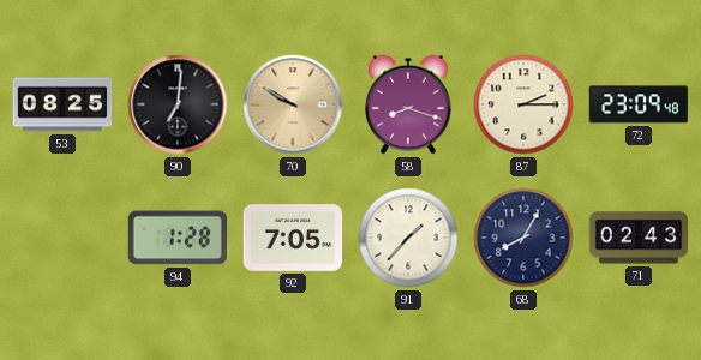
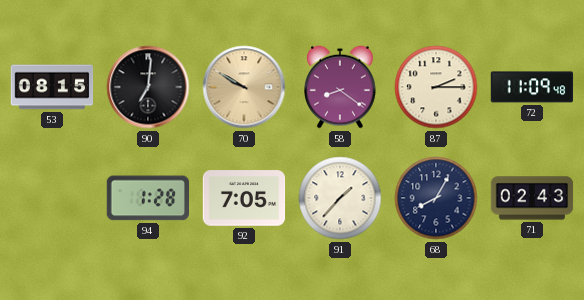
53: 08:25 -> 08:15 (52, 87)
58: 8:18 -> 8:21 (341, 87)
72: 23:09 -> 11:09 (532, 87)
